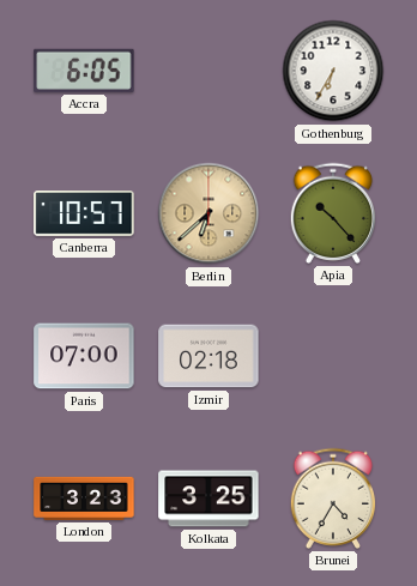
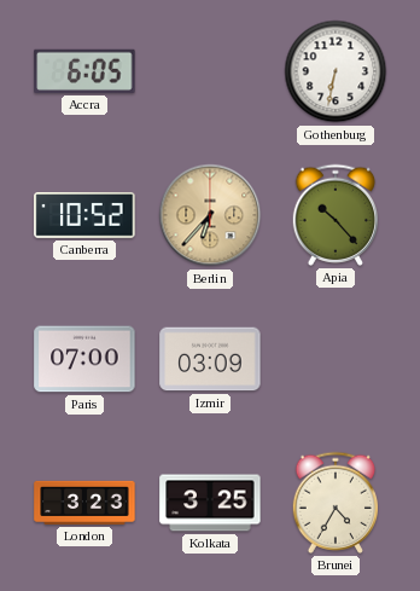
Gothenburg: 6:35 -> 6:32 (336, 71)
Canberra: 10:57 -> 10:52 (84, 215)
Berlin: 6:38 -> 6:37 (210, 215)
Izmir: 02:18 -> 03:09 (210, 359)
